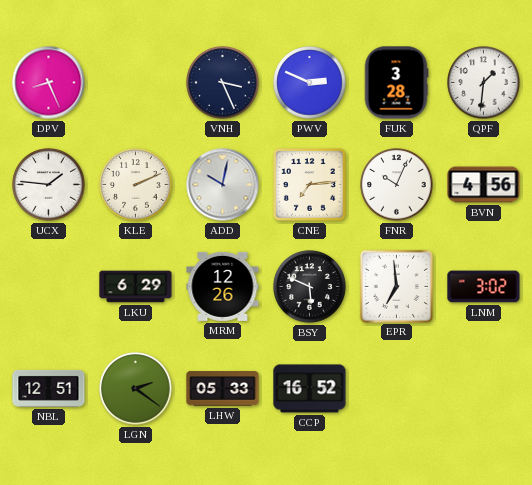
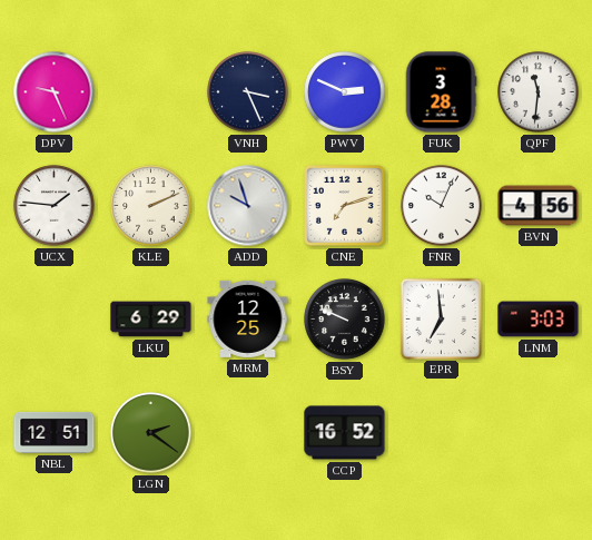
DPV: 8:26 -> 9:26 (55, 92)
QPF: 1:31 -> 11:31 (539, 92)
ADD: 10:02 -> 9:57 (248, 206)
CNE: 7:14 -> 7:12 (345, 206)
MRM: 12:26 -> 12:25 (248, 318)
BSY: 5:49 -> 9:49 (345, 320)
LNM: 3:02 -> 3:03 (539, 320)
LHW: 05:33 -> none (223, 389)
